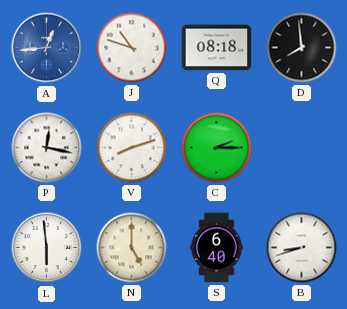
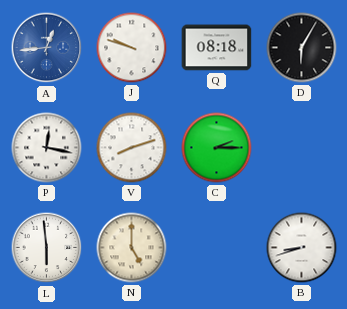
J: 10:48 -> 9:48 (132, 48)
D: 7:59 -> 6:05 (302, 48)
S: 6:40 -> none (217, 248)
